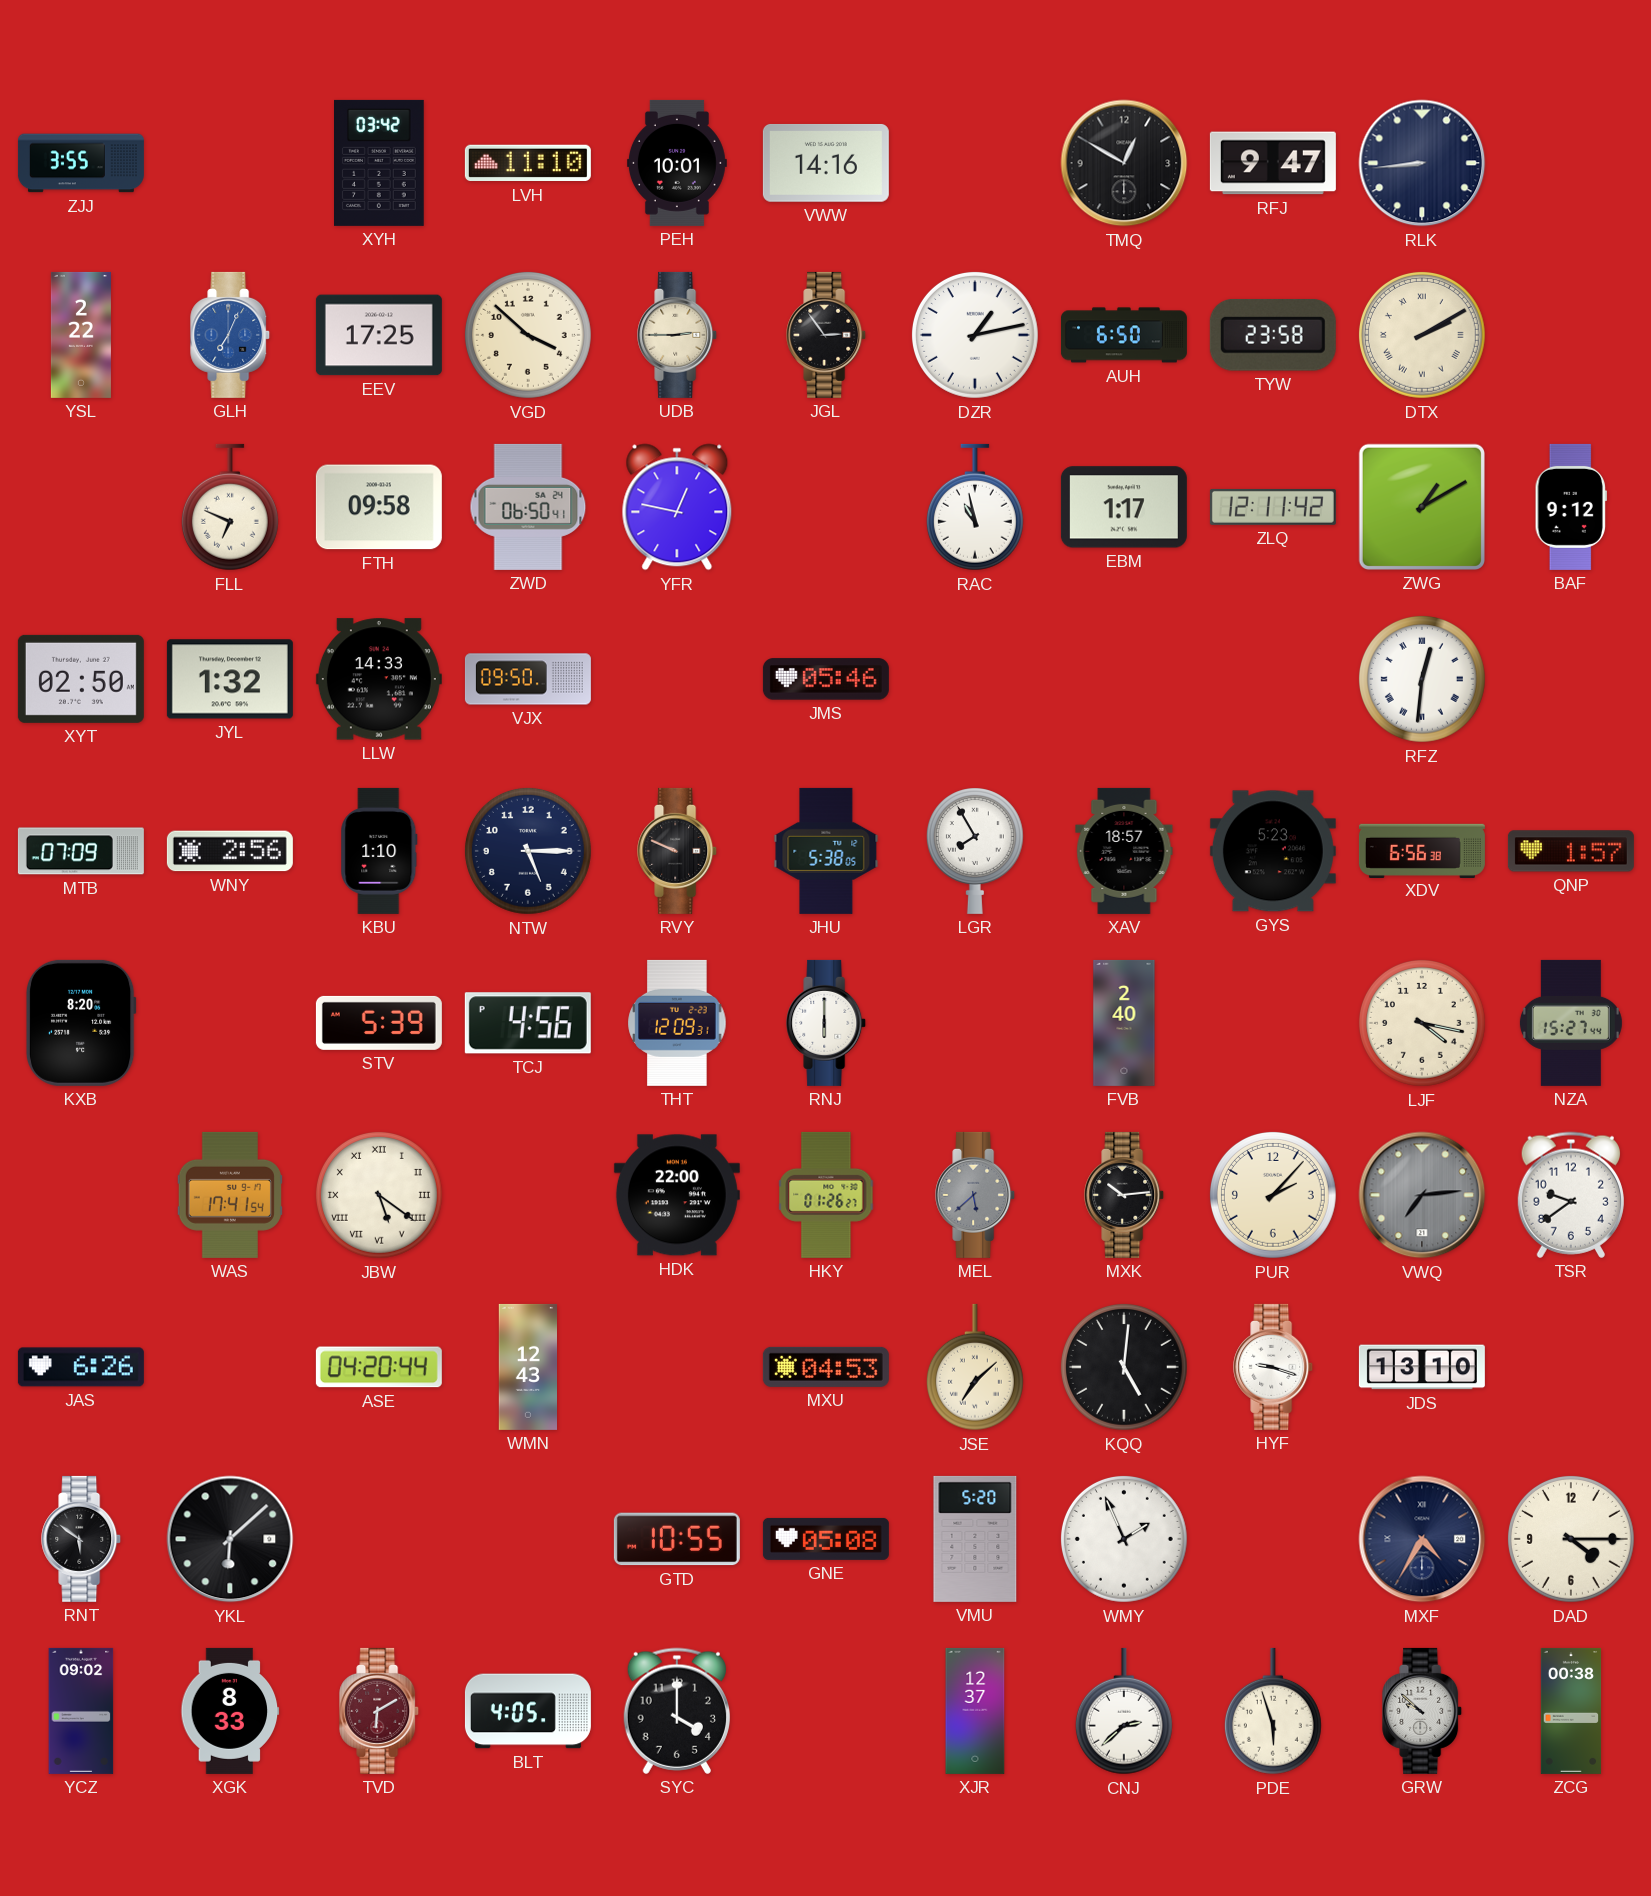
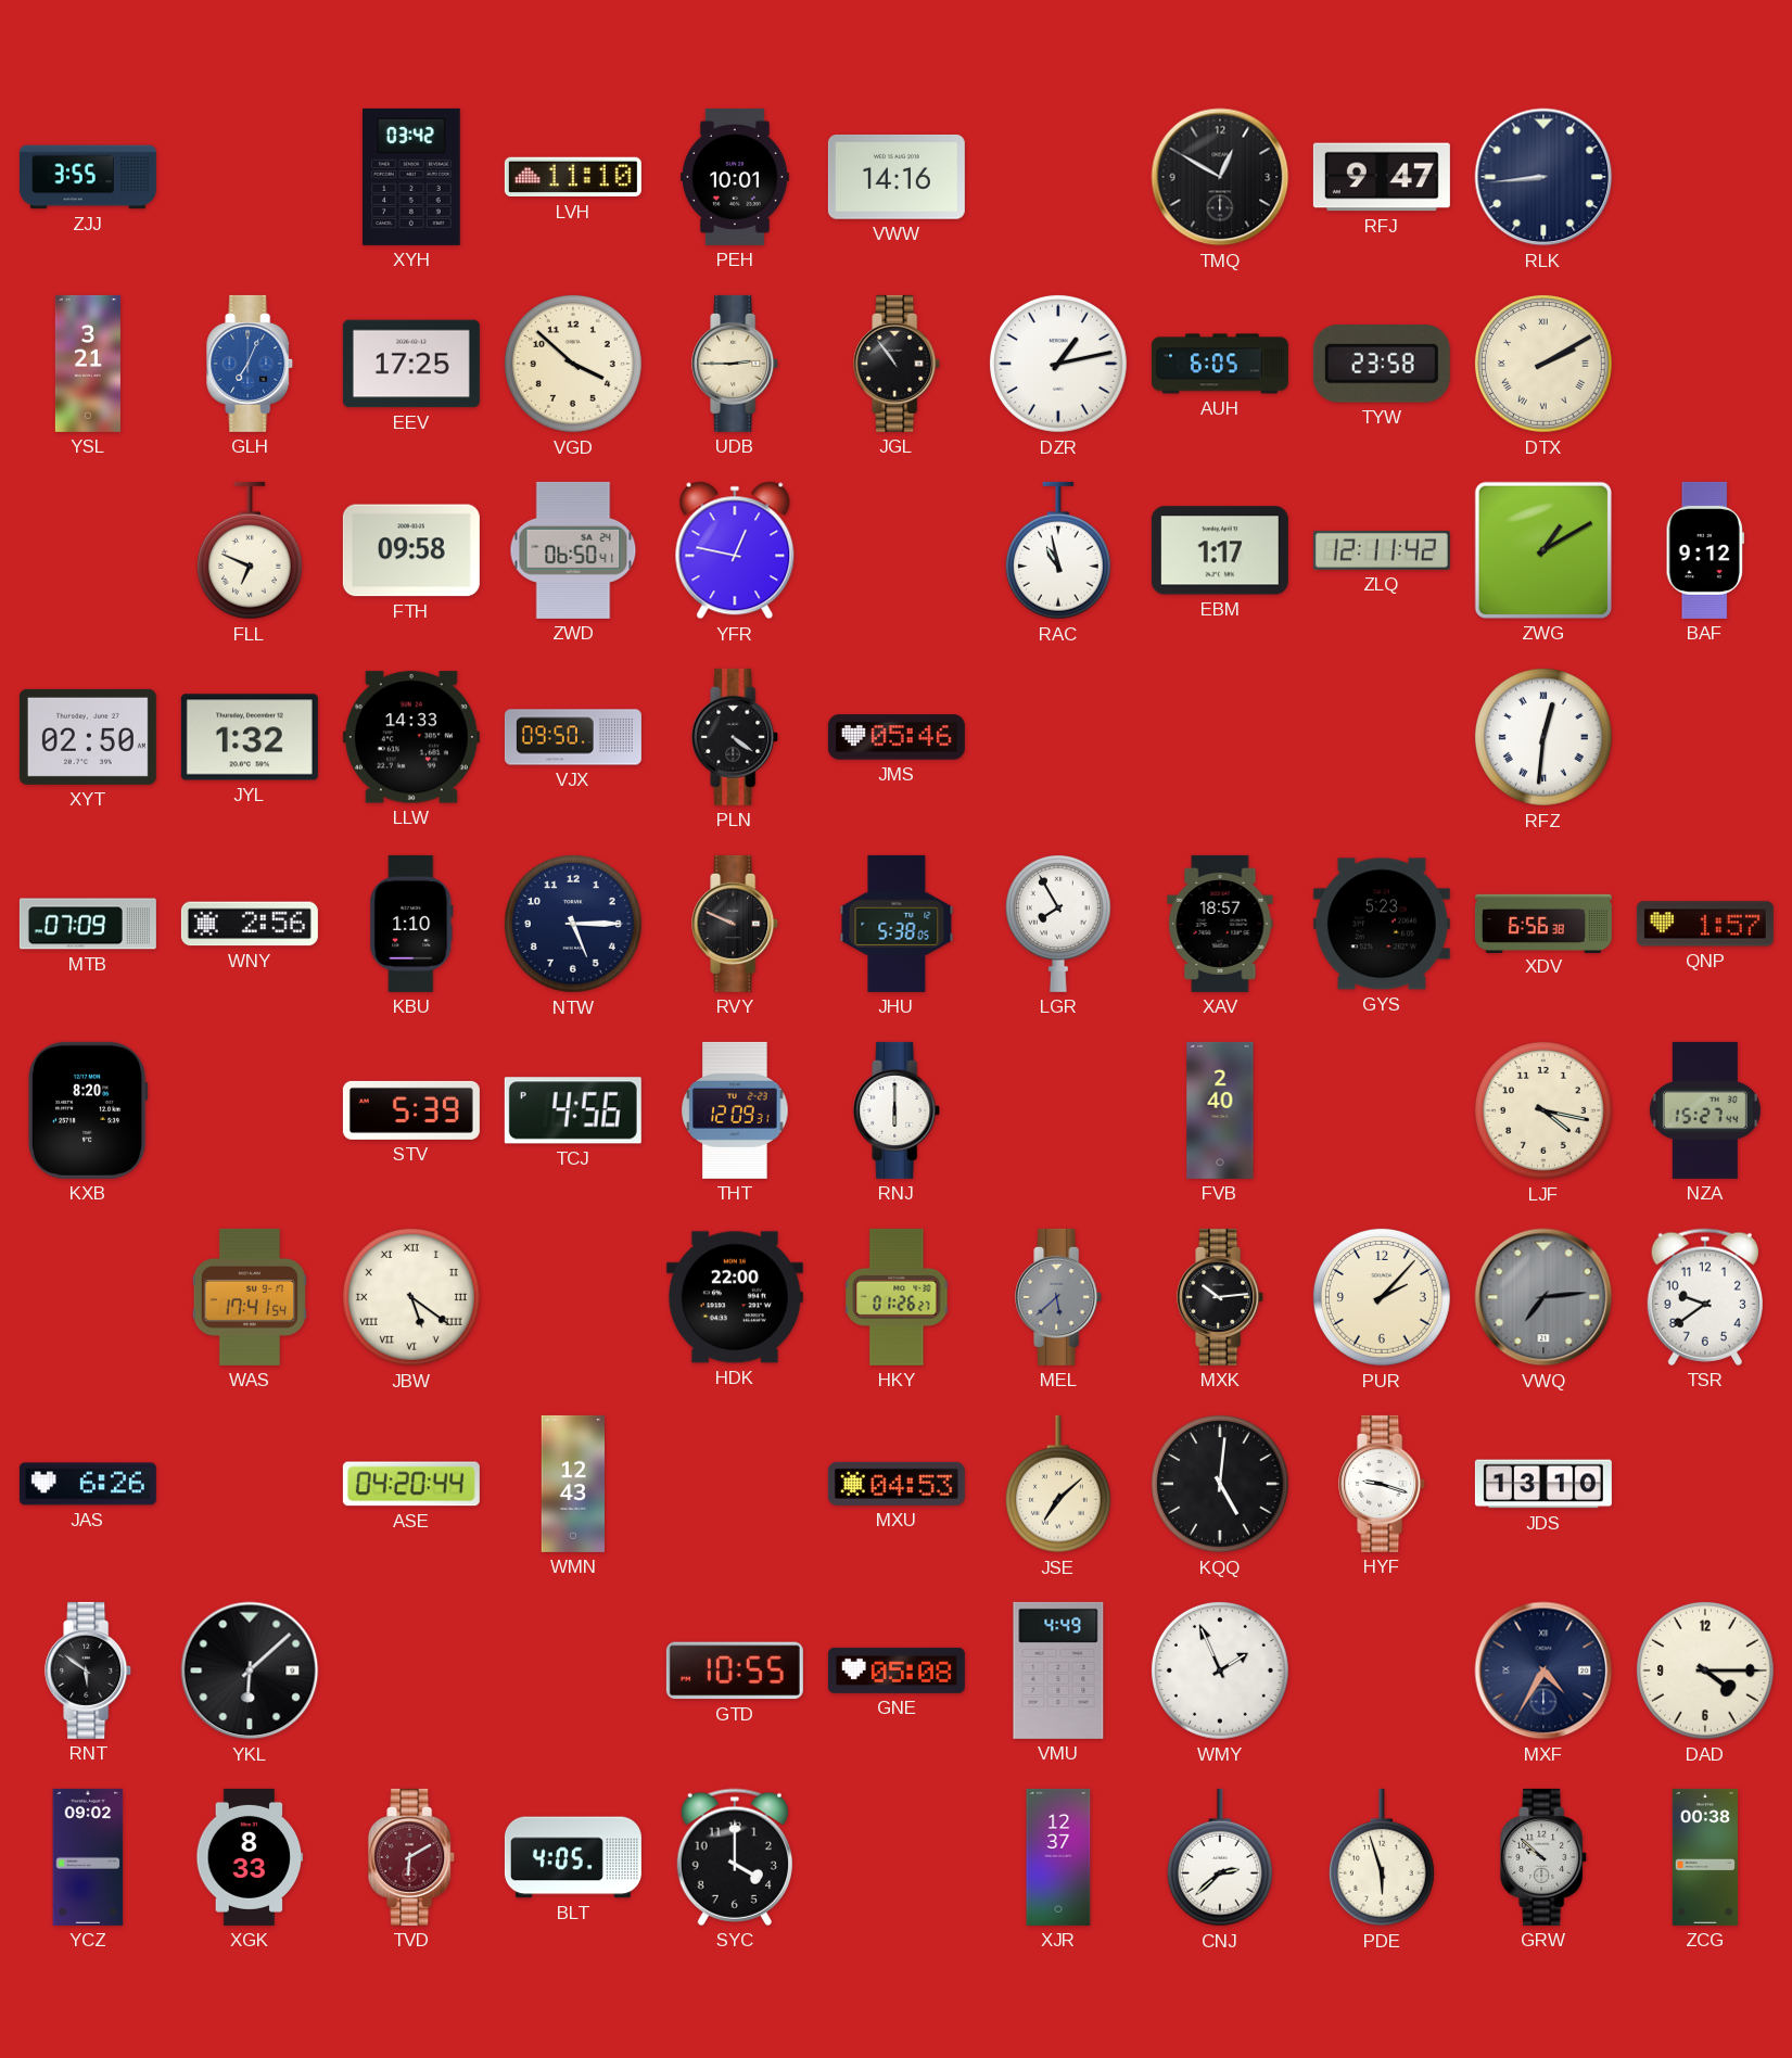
YSL: 2:22 -> 3:21 (88, 364)
JGL: 2:54 -> 10:54 (898, 364)
AUH: 6:50 -> 6:05 (1220, 364)
PLN: none -> 4:21 (736, 737)
VMU: 5:20 -> 4:49 (1058, 1670)
